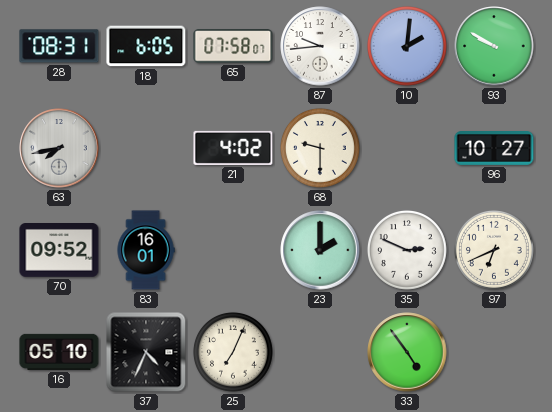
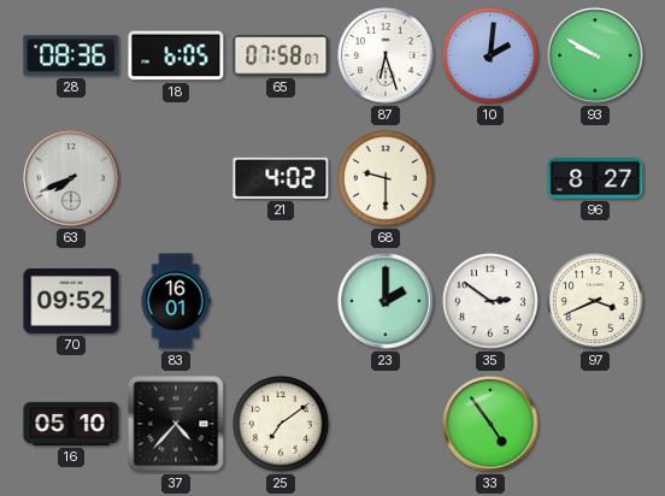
28: 08:31 -> 08:36 (71, 55)
87: 9:44 -> 6:27 (386, 55)
63: 7:43 -> 7:41 (71, 178)
96: 10:27 -> 8:27 (595, 179)
35: 2:49 -> 2:51 (490, 301)
97: 6:41 -> 3:41 (595, 301)
37: 4:34 -> 4:37 (176, 424)
25: 7:04 -> 7:09 (281, 424)
